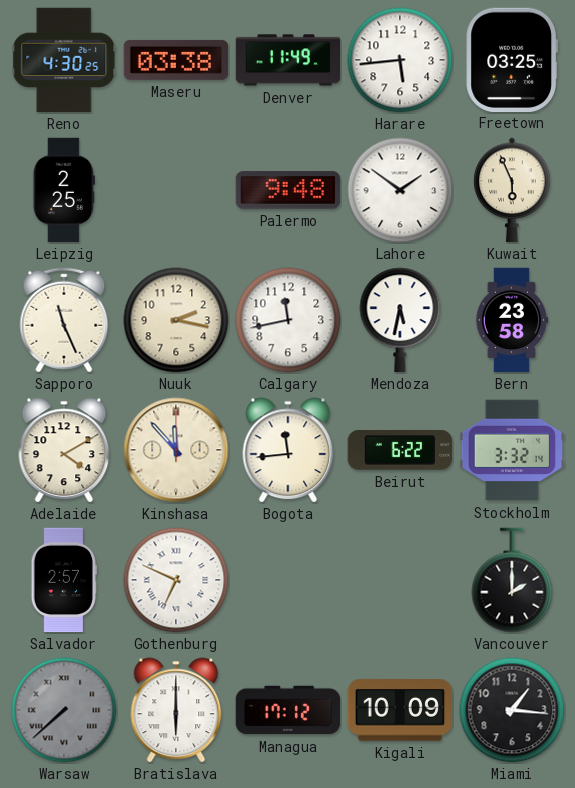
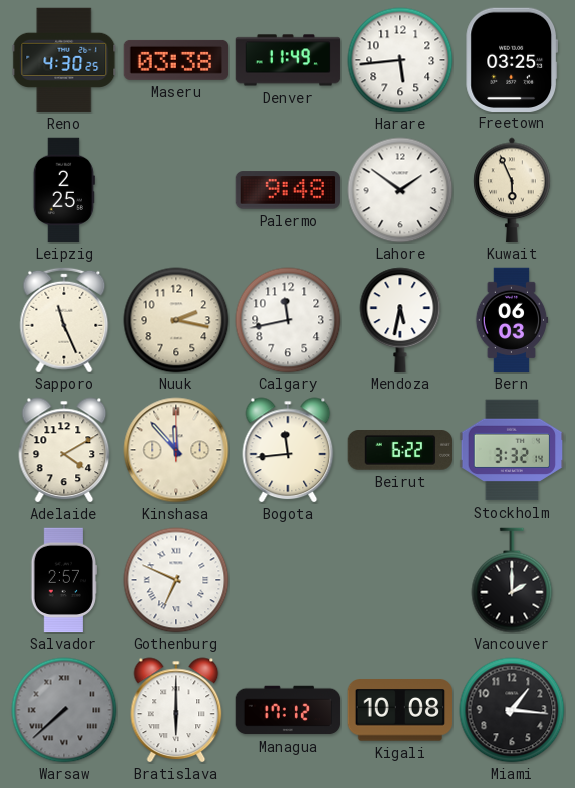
Bern: 23:58 -> 06:03 (512, 320)
Kigali: 10:09 -> 10:08 (399, 710)
